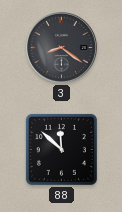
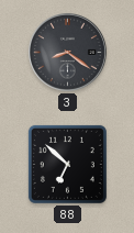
88: 11:52 -> 6:52 (67, 164)
